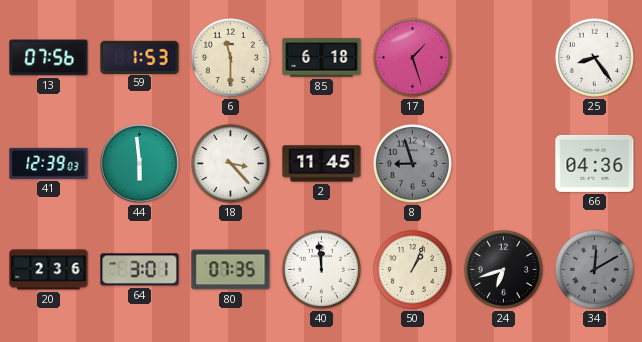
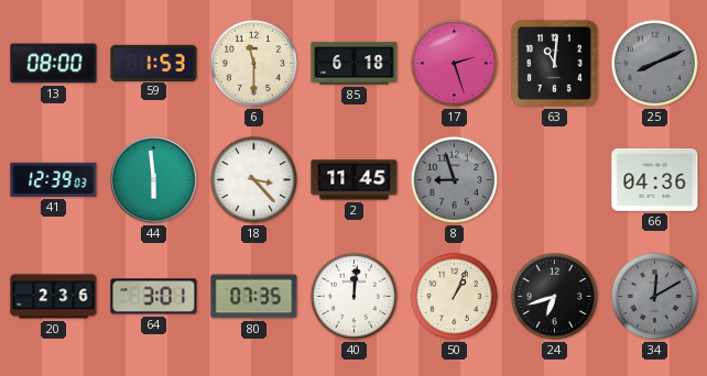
13: 07:56 -> 08:00 (54, 64)
17: 1:27 -> 2:27 (454, 63)
63: none -> 11:01 (555, 64)
25: 8:24 -> 8:11 (654, 63)
25 dial: white -> grey (654, 63)
40: 11:59 -> 12:01 (353, 296)
